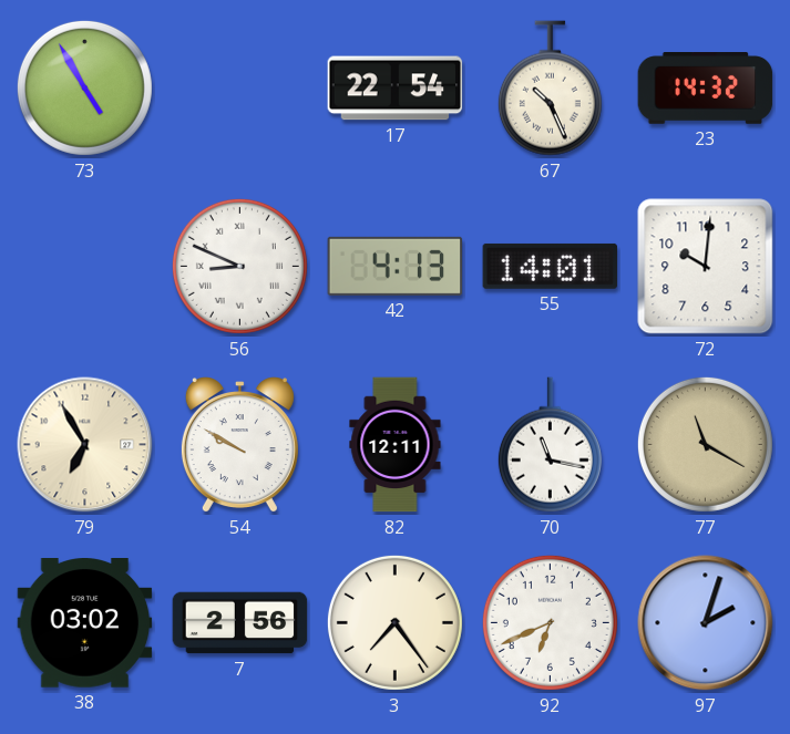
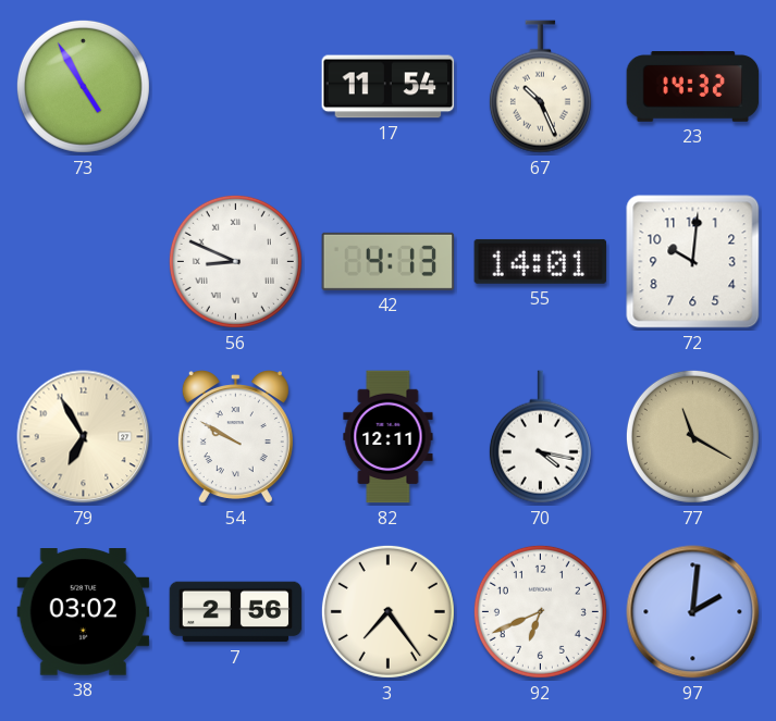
17: 22:54 -> 11:54 (389, 87)
70: 11:17 -> 4:17 (540, 437)
97: 2:03 -> 2:01 (693, 612)
